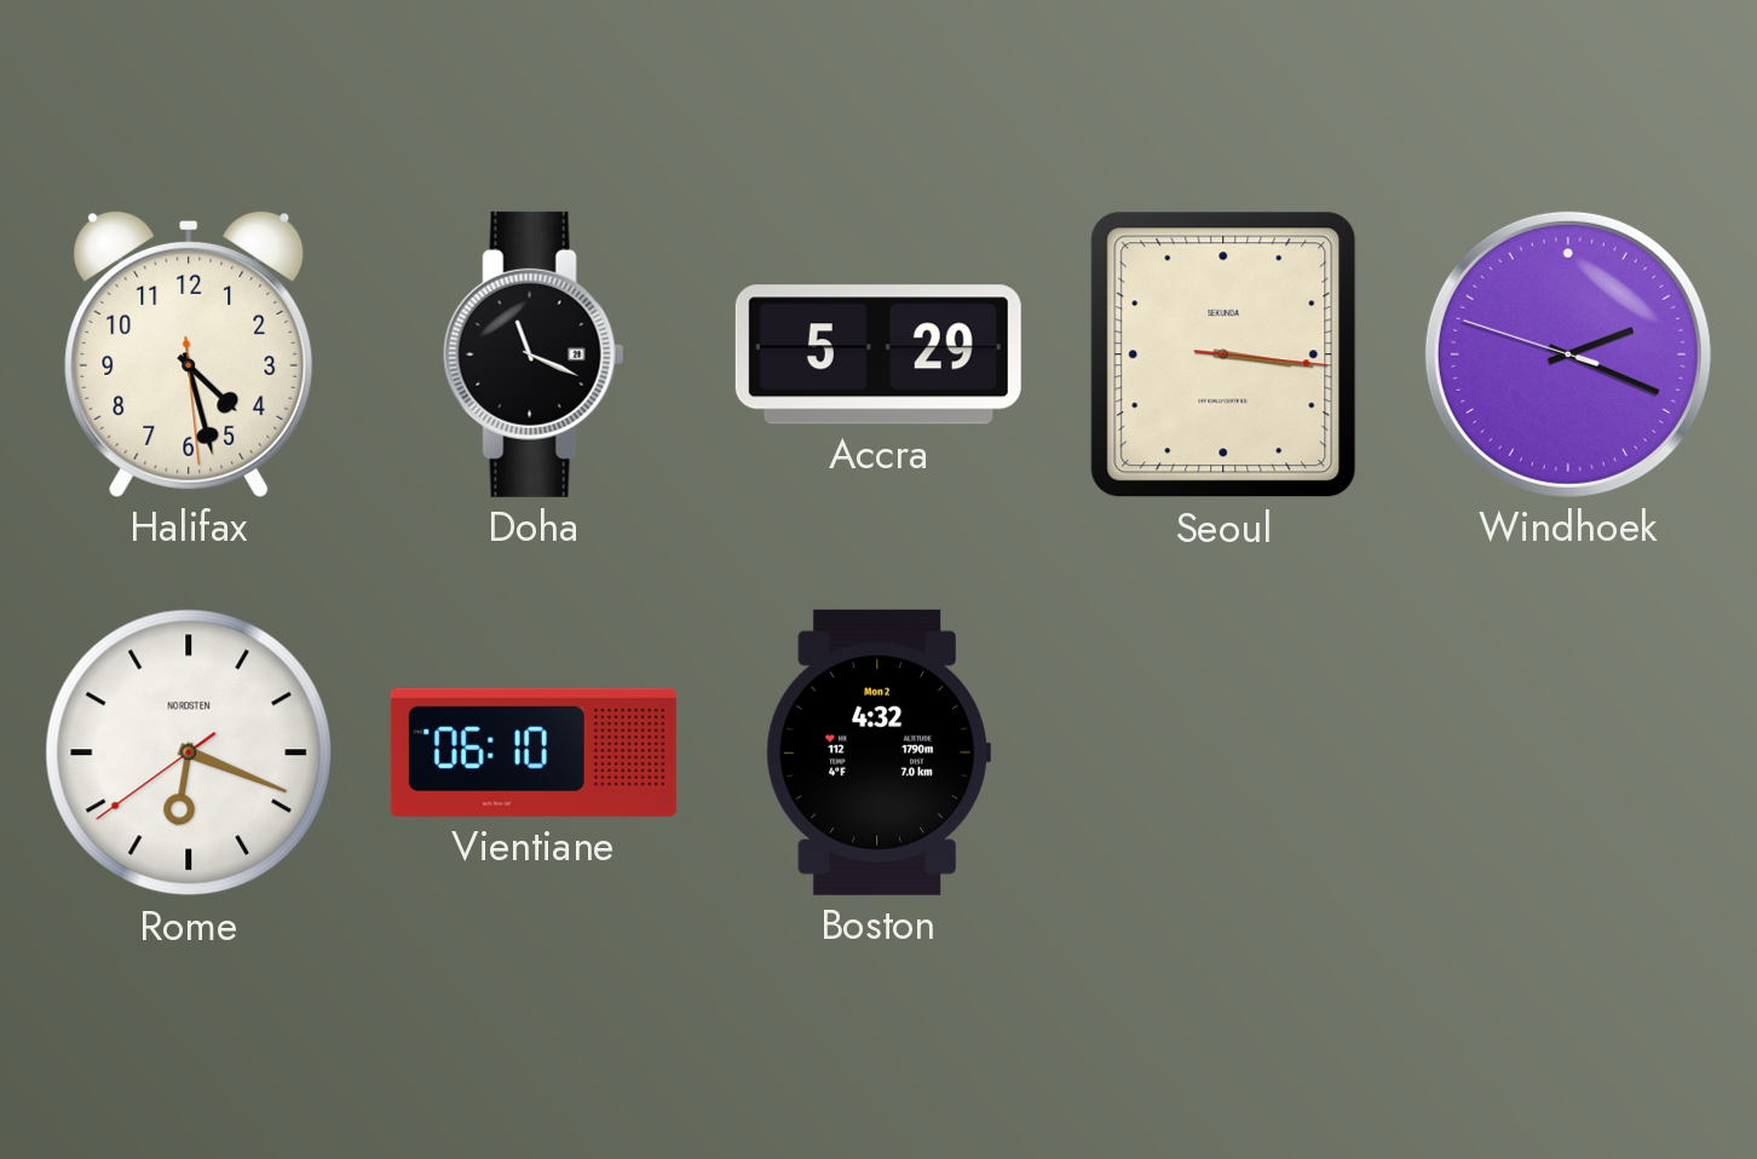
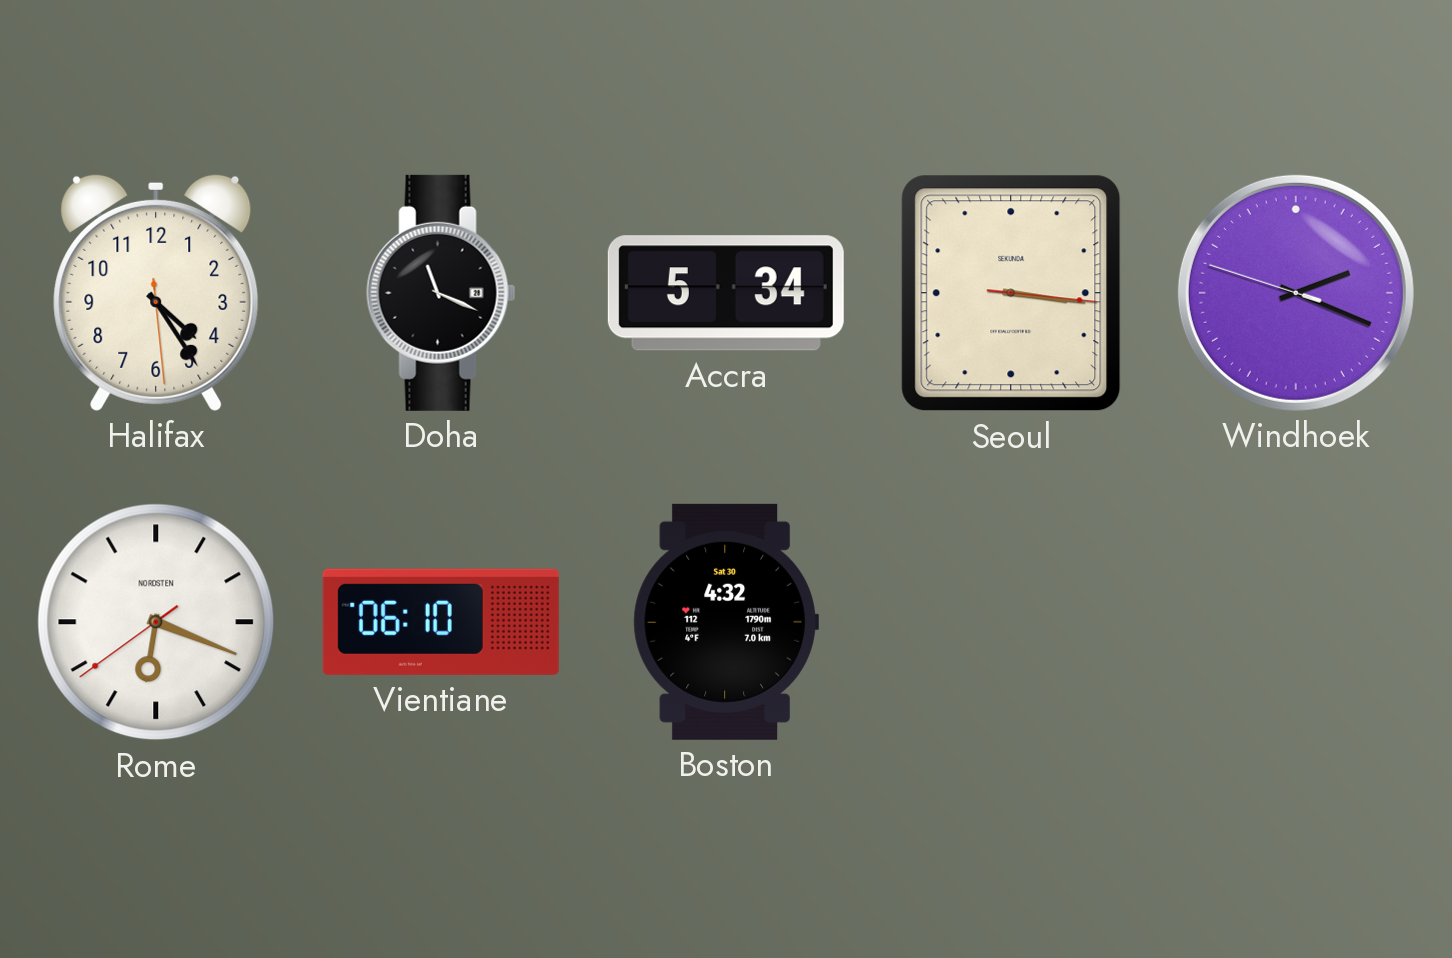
Halifax: 4:27 -> 4:24 (156, 292)
Accra: 5:29 -> 5:34 (726, 293)
Boston date: Mon 2 -> Sat 30 (726, 622)
